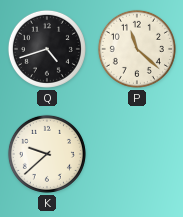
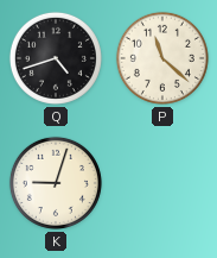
K: 9:38 -> 9:03 (56, 183)
